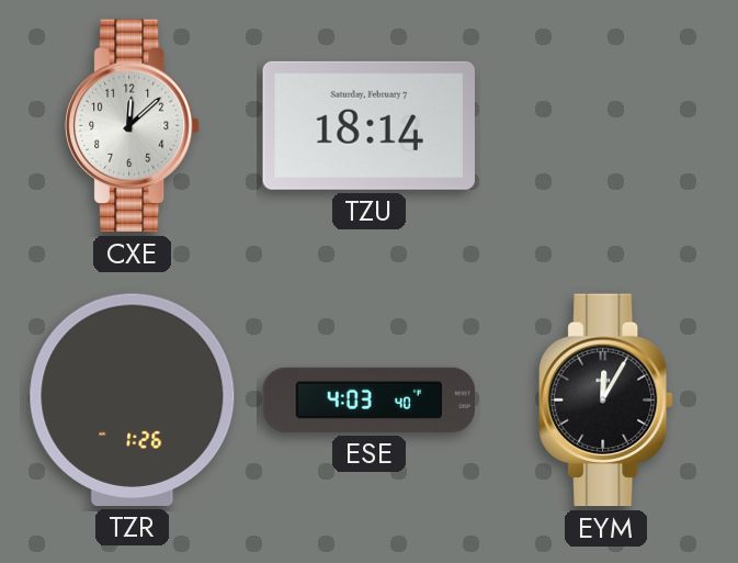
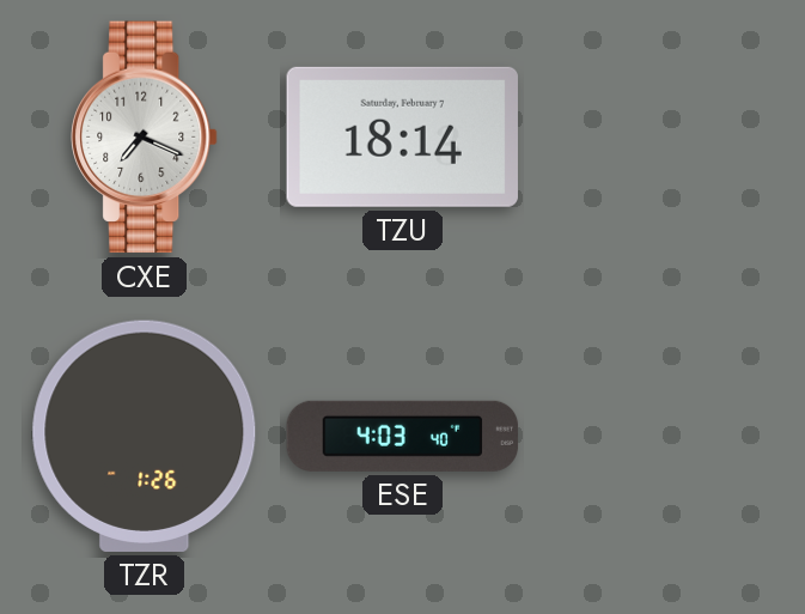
CXE: 12:08 -> 7:19 (145, 138)
EYM: 12:05 -> none (606, 401)
